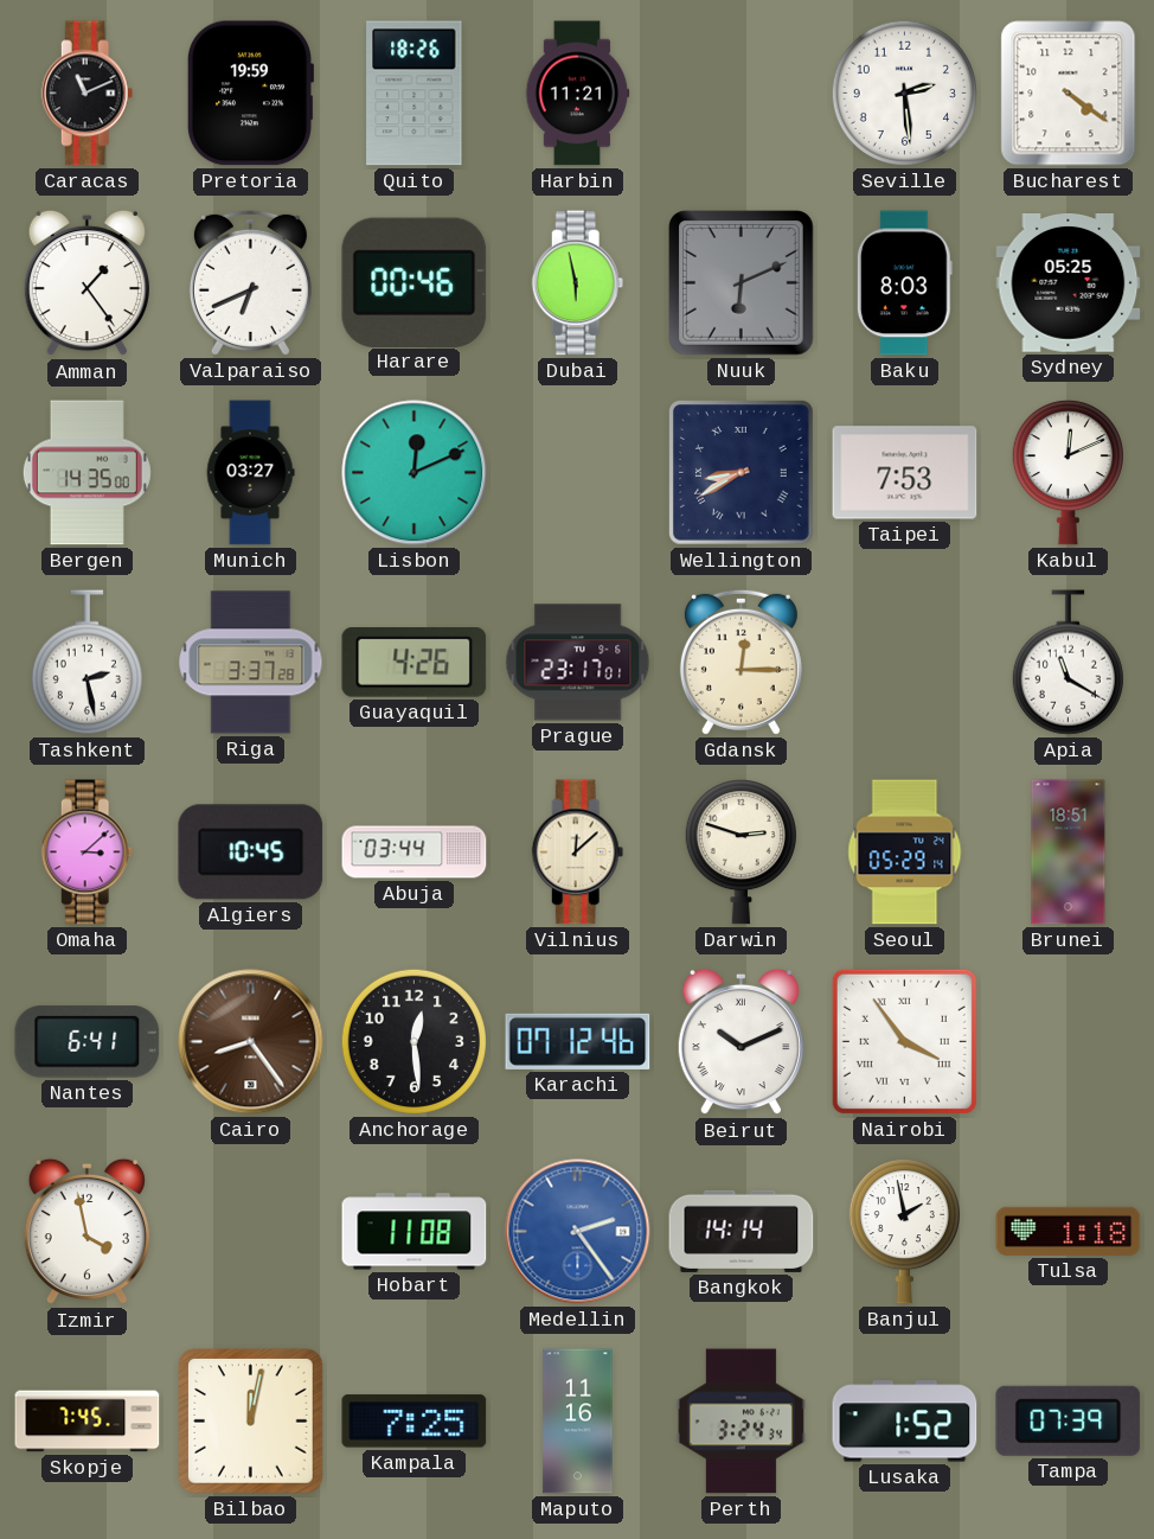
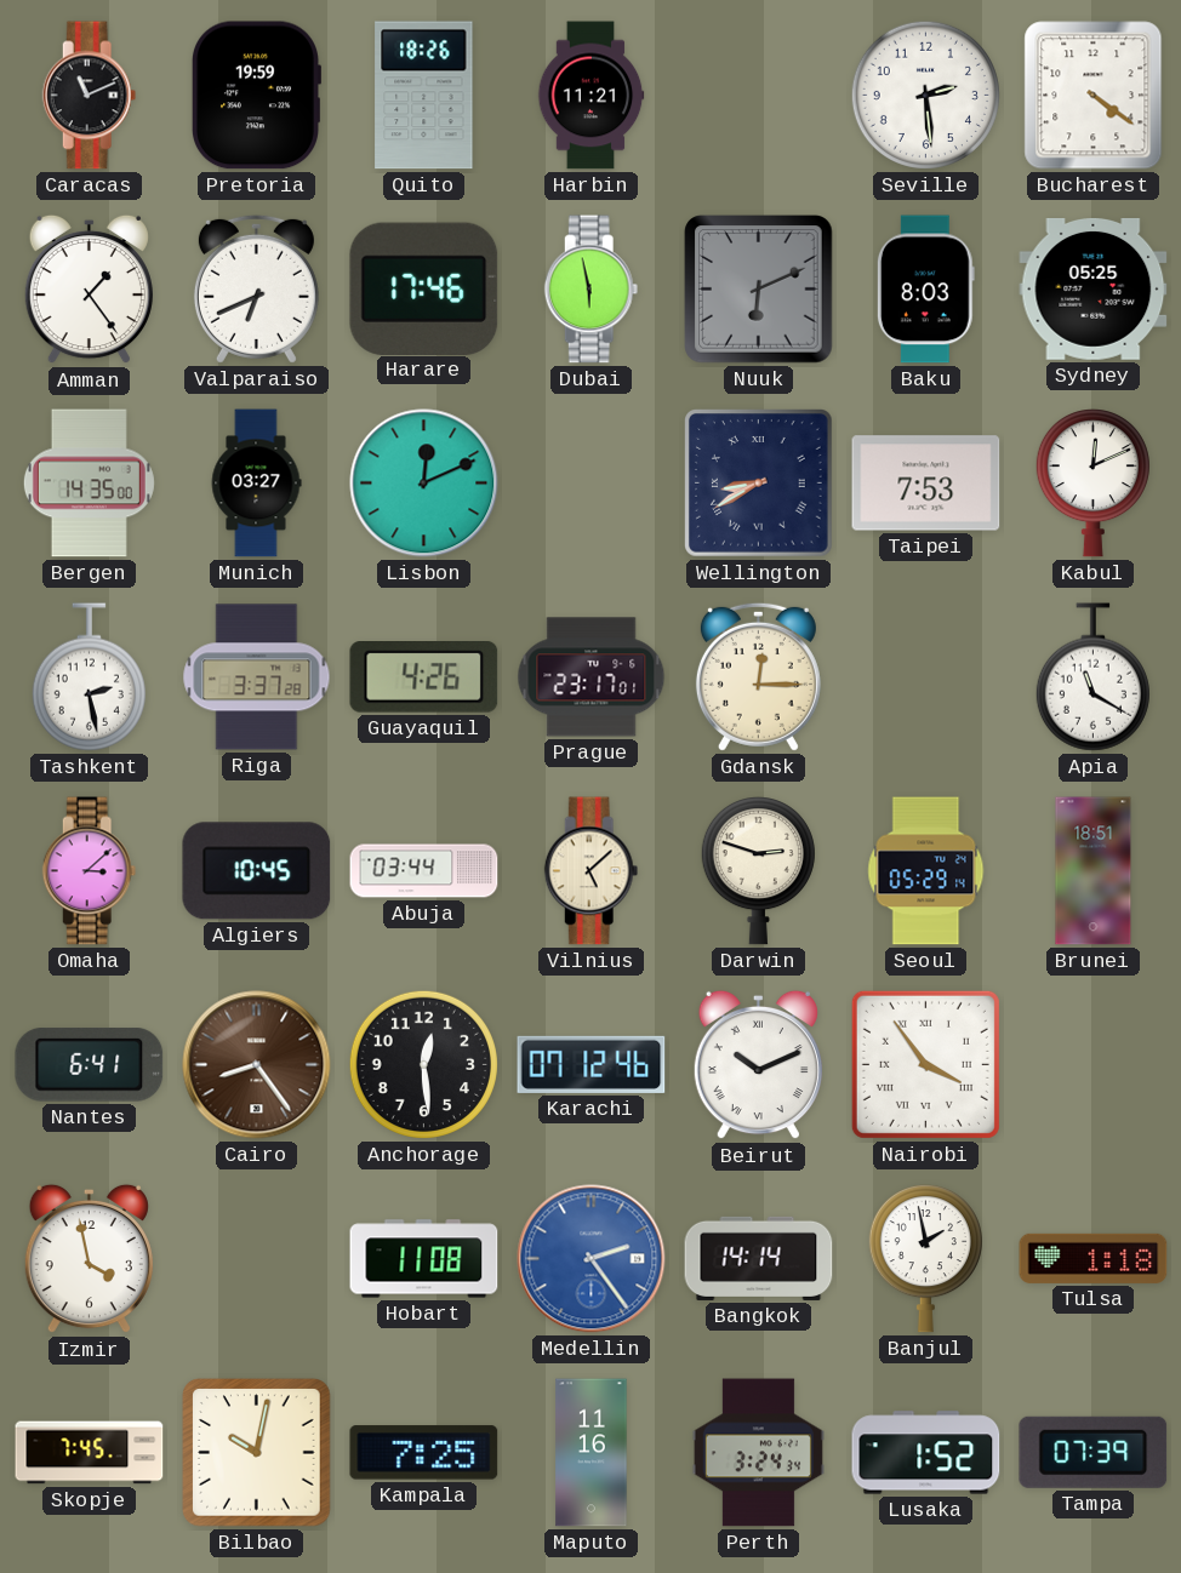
Harare: 00:46 -> 17:46 (424, 288)
Vilnius: 12:08 -> 5:08 (592, 871)
Bilbao: 12:02 -> 10:02 (257, 1453)
